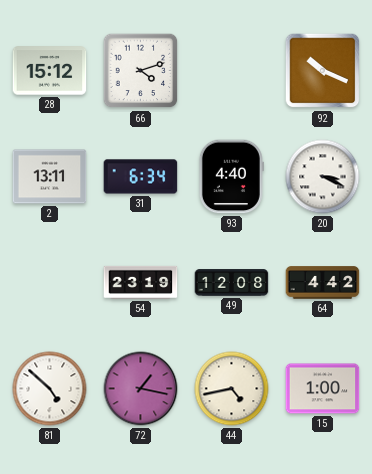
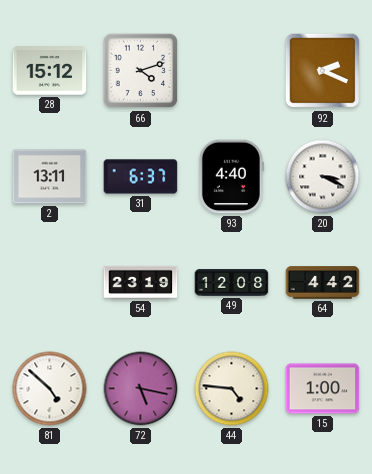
92: 10:19 -> 2:19 (323, 71)
31: 6:34 -> 6:37 (141, 177)
72: 1:17 -> 5:17 (141, 389)
44: 4:43 -> 4:46 (232, 389)
